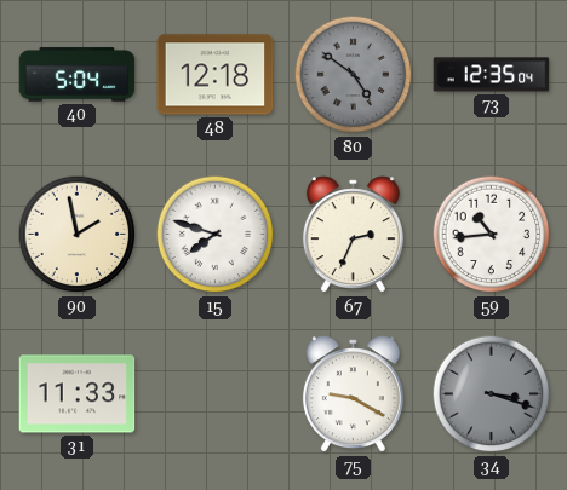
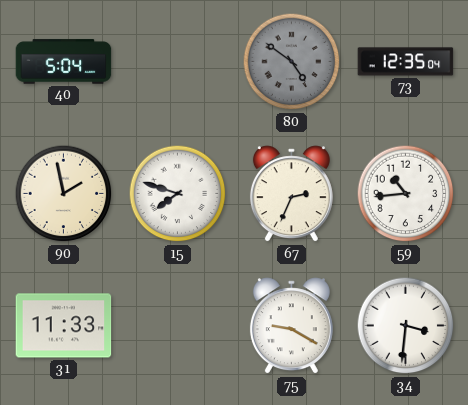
48: 12:18 -> none (216, 75)
34: 3:18 -> 3:31 (406, 326)
34 dial: grey -> white (406, 326)
